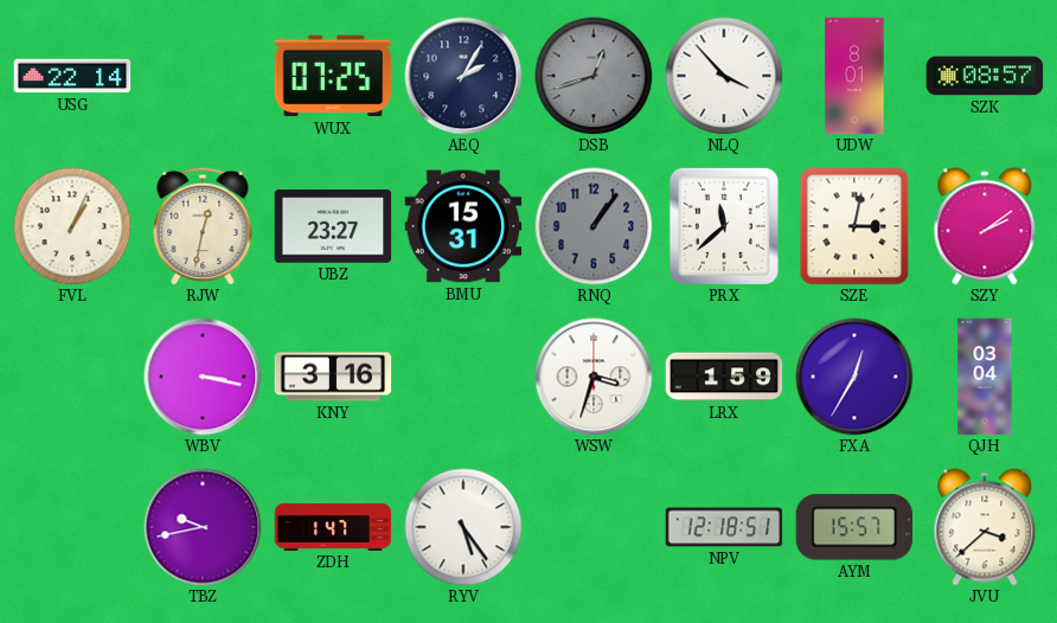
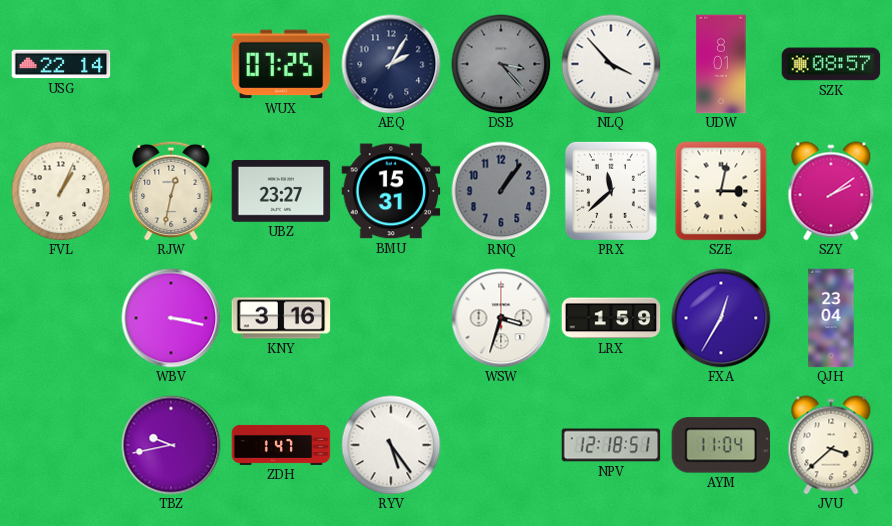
DSB: 12:42 -> 3:23 (501, 64)
QJH: 03:04 -> 23:04 (831, 318)
AYM: 15:57 -> 11:04 (721, 445)
